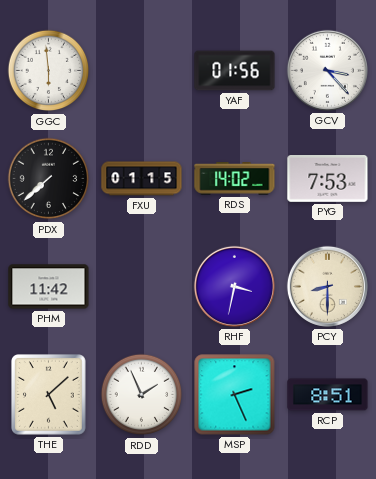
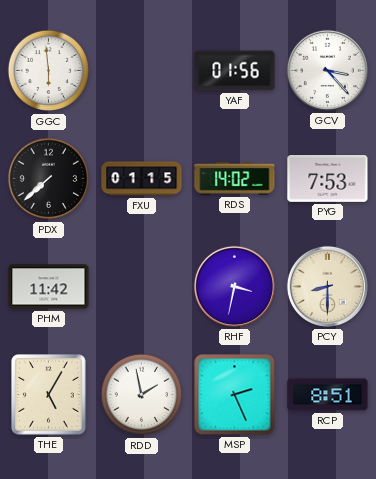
THE: 5:08 -> 5:05 (49, 395)
RDD: 1:56 -> 1:58 (142, 395)
